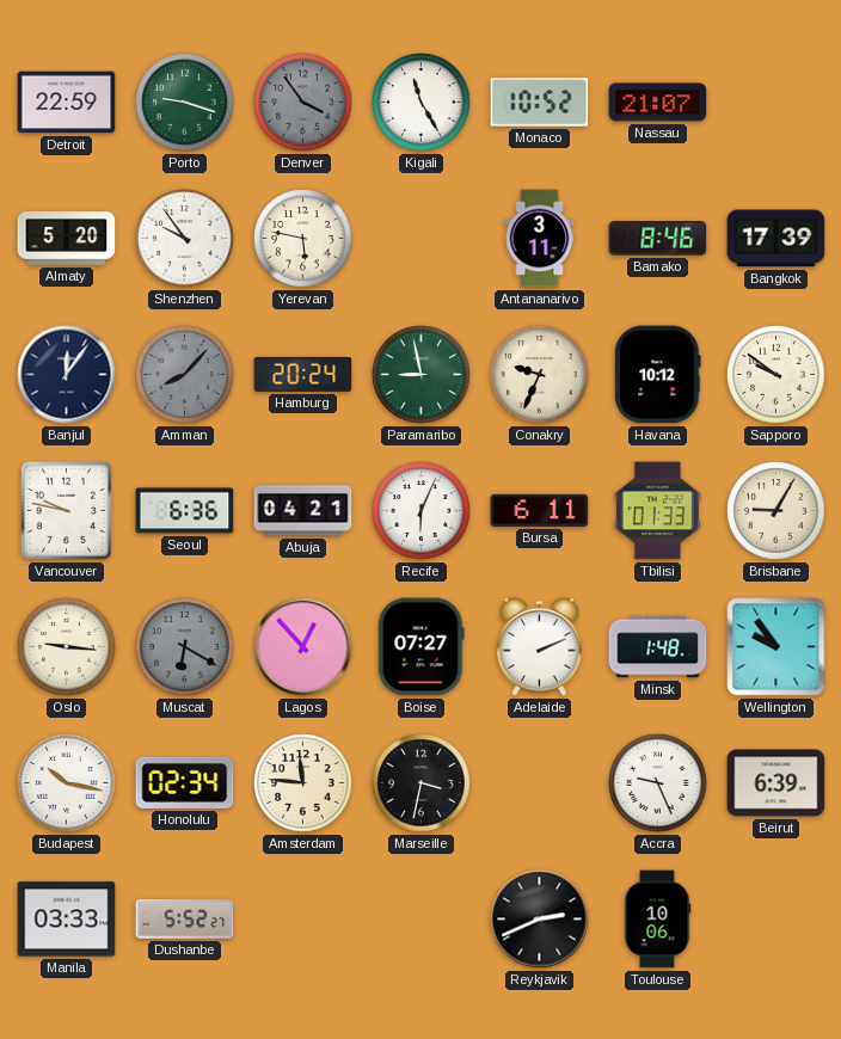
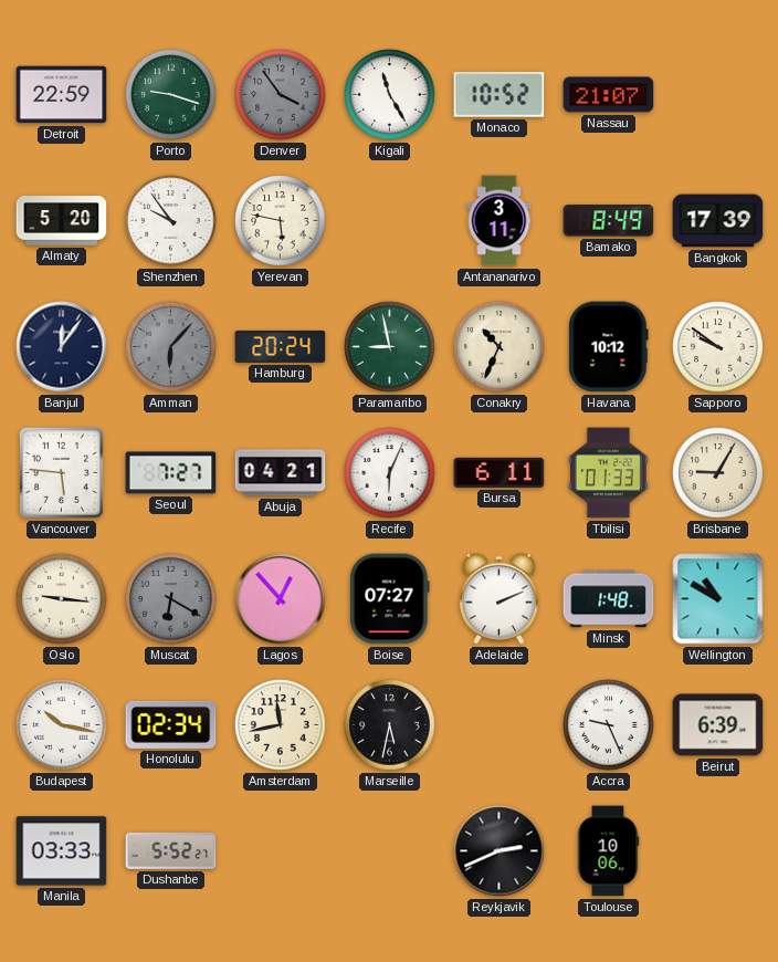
Bamako: 8:46 -> 8:49 (609, 221)
Amman: 8:07 -> 6:07 (171, 347)
Conakry: 9:34 -> 10:34 (500, 347)
Vancouver: 9:47 -> 5:46 (61, 472)
Seoul: 6:36 -> 7:27 (171, 473)
Wellington: 9:54 -> 10:50 (718, 599)
Amsterdam: 11:46 -> 11:43 (281, 725)
Marseille: 3:32 -> 5:32 (390, 725)
